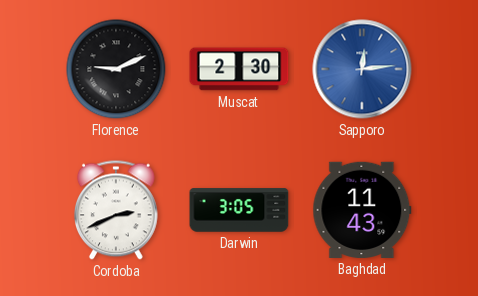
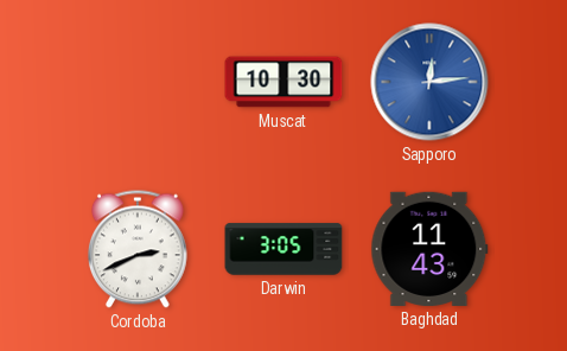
Florence: 9:11 -> none (116, 69)
Muscat: 2:30 -> 10:30 (283, 82)
